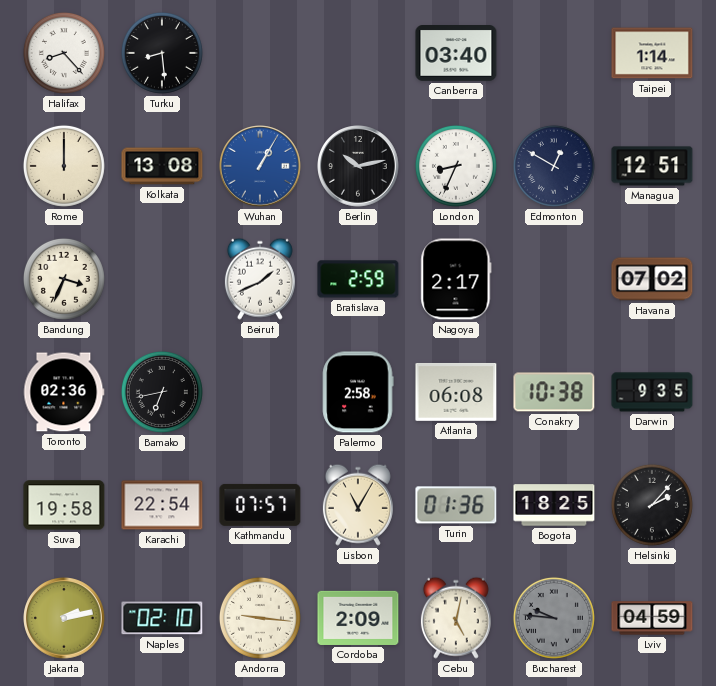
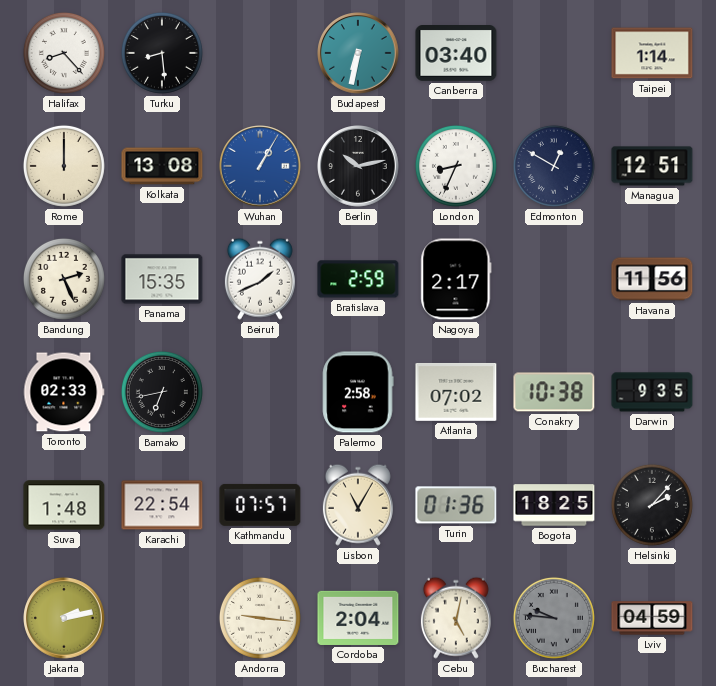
Budapest: none -> 6:32 (358, 53)
Bandung: 3:34 -> 2:26 (64, 279)
Panama: none -> 15:35 (162, 279)
Havana: 07:02 -> 11:56 (652, 279)
Toronto: 02:36 -> 02:33 (64, 392)
Atlanta: 06:08 -> 07:02 (456, 392)
Suva: 19:58 -> 1:48 (64, 505)
Naples: 02:10 -> none (162, 618)
Cordoba: 2:09 -> 2:04 (358, 618)
